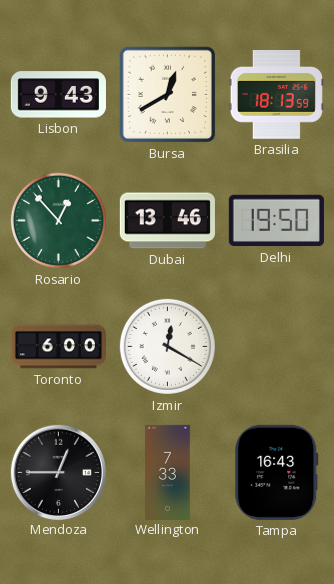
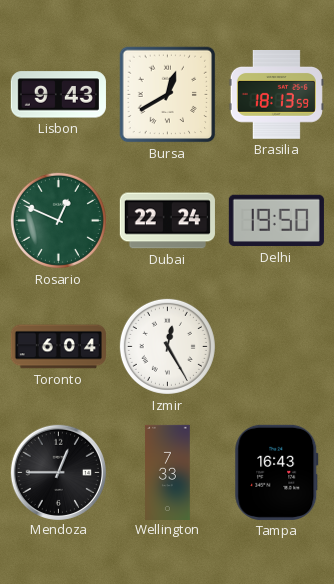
Rosario: 12:53 -> 12:49 (58, 220)
Dubai: 13:46 -> 22:24 (167, 221)
Toronto: 6:00 -> 6:04 (58, 347)
Izmir: 12:20 -> 12:25 (167, 346)
